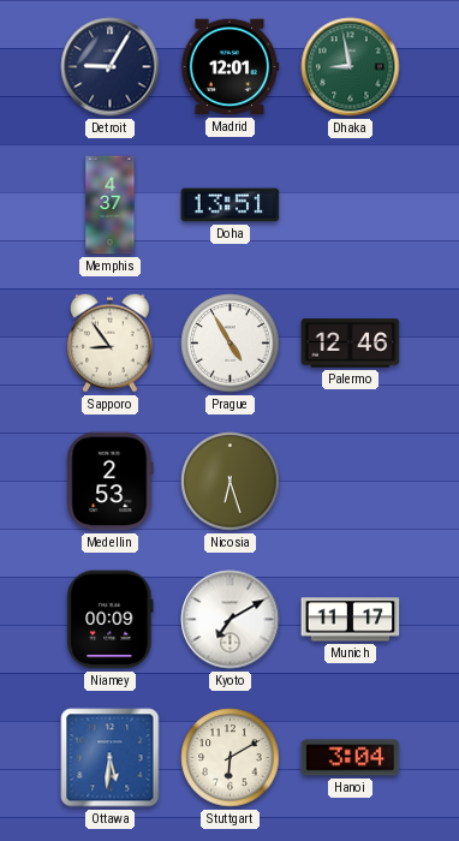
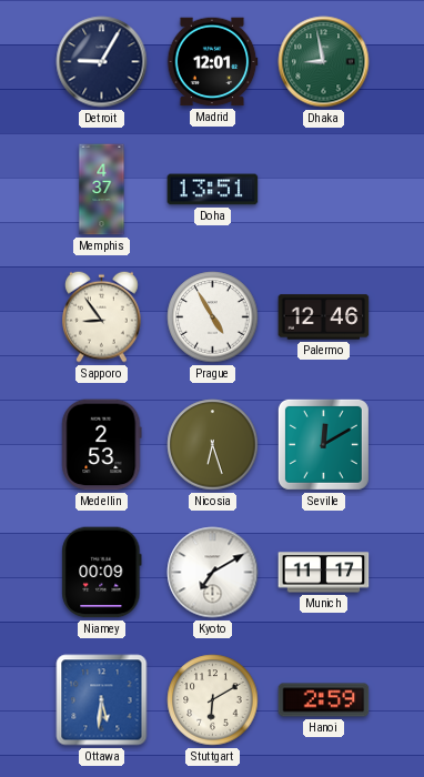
Seville: none -> 12:10 (323, 444)
Hanoi: 3:04 -> 2:59 (324, 700)
